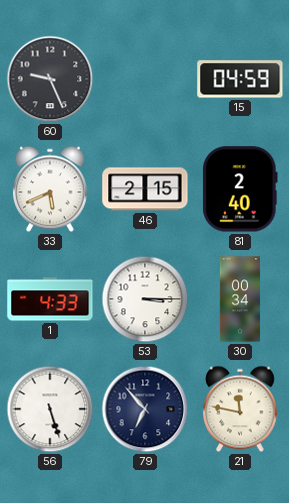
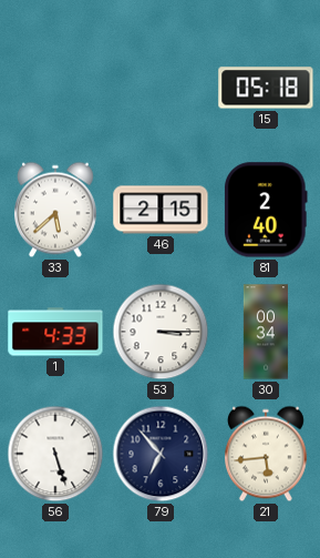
60: 9:26 -> none (50, 79)
15: 04:59 -> 05:18 (266, 88)
33: 5:41 -> 5:38 (56, 210)
21: 11:47 -> 5:44 (267, 454)
